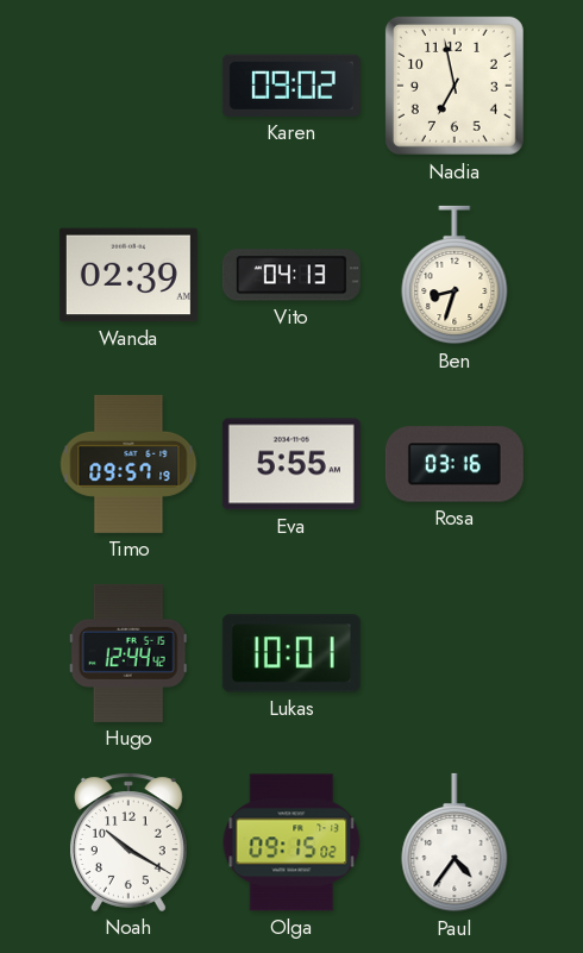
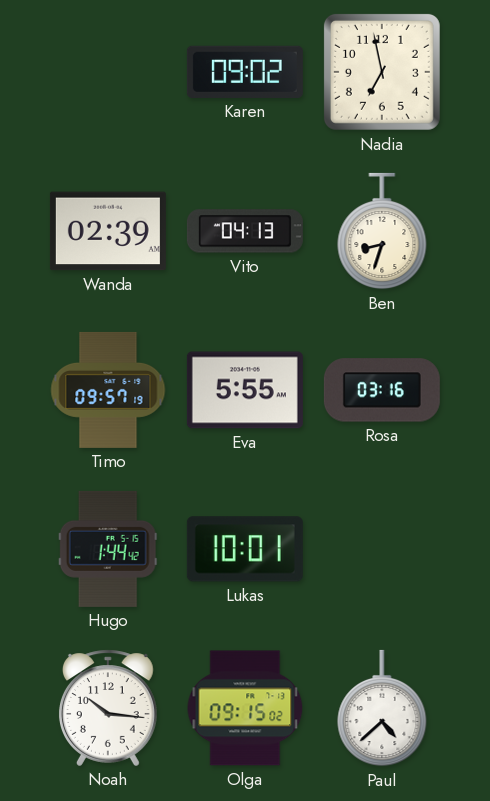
Hugo: 12:44 -> 1:44 (108, 549)
Noah: 10:20 -> 10:16 (108, 708)
Paul: 4:36 -> 4:38 (382, 708)
